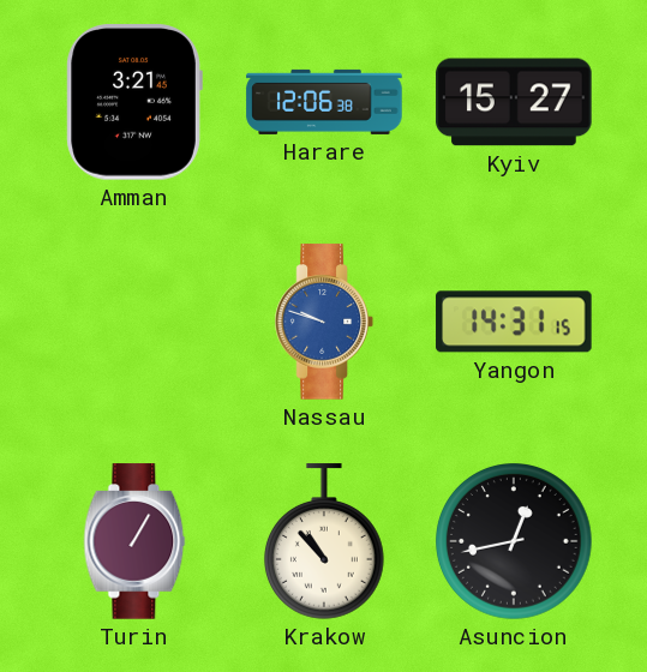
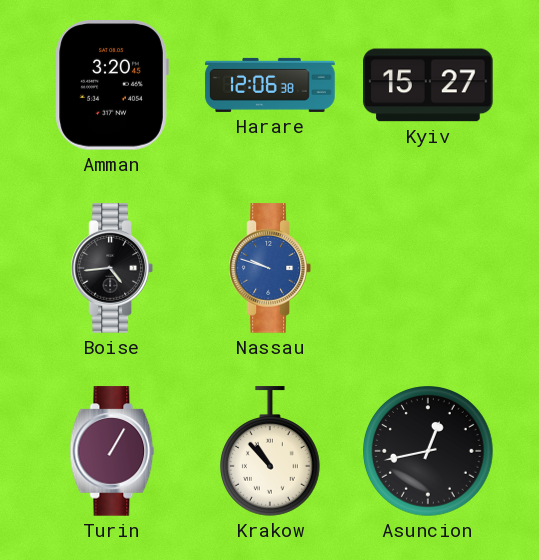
Amman: 3:21 -> 3:20 (112, 85)
Boise: none -> 4:44 (112, 268)
Yangon: 14:31 -> none (514, 322)
